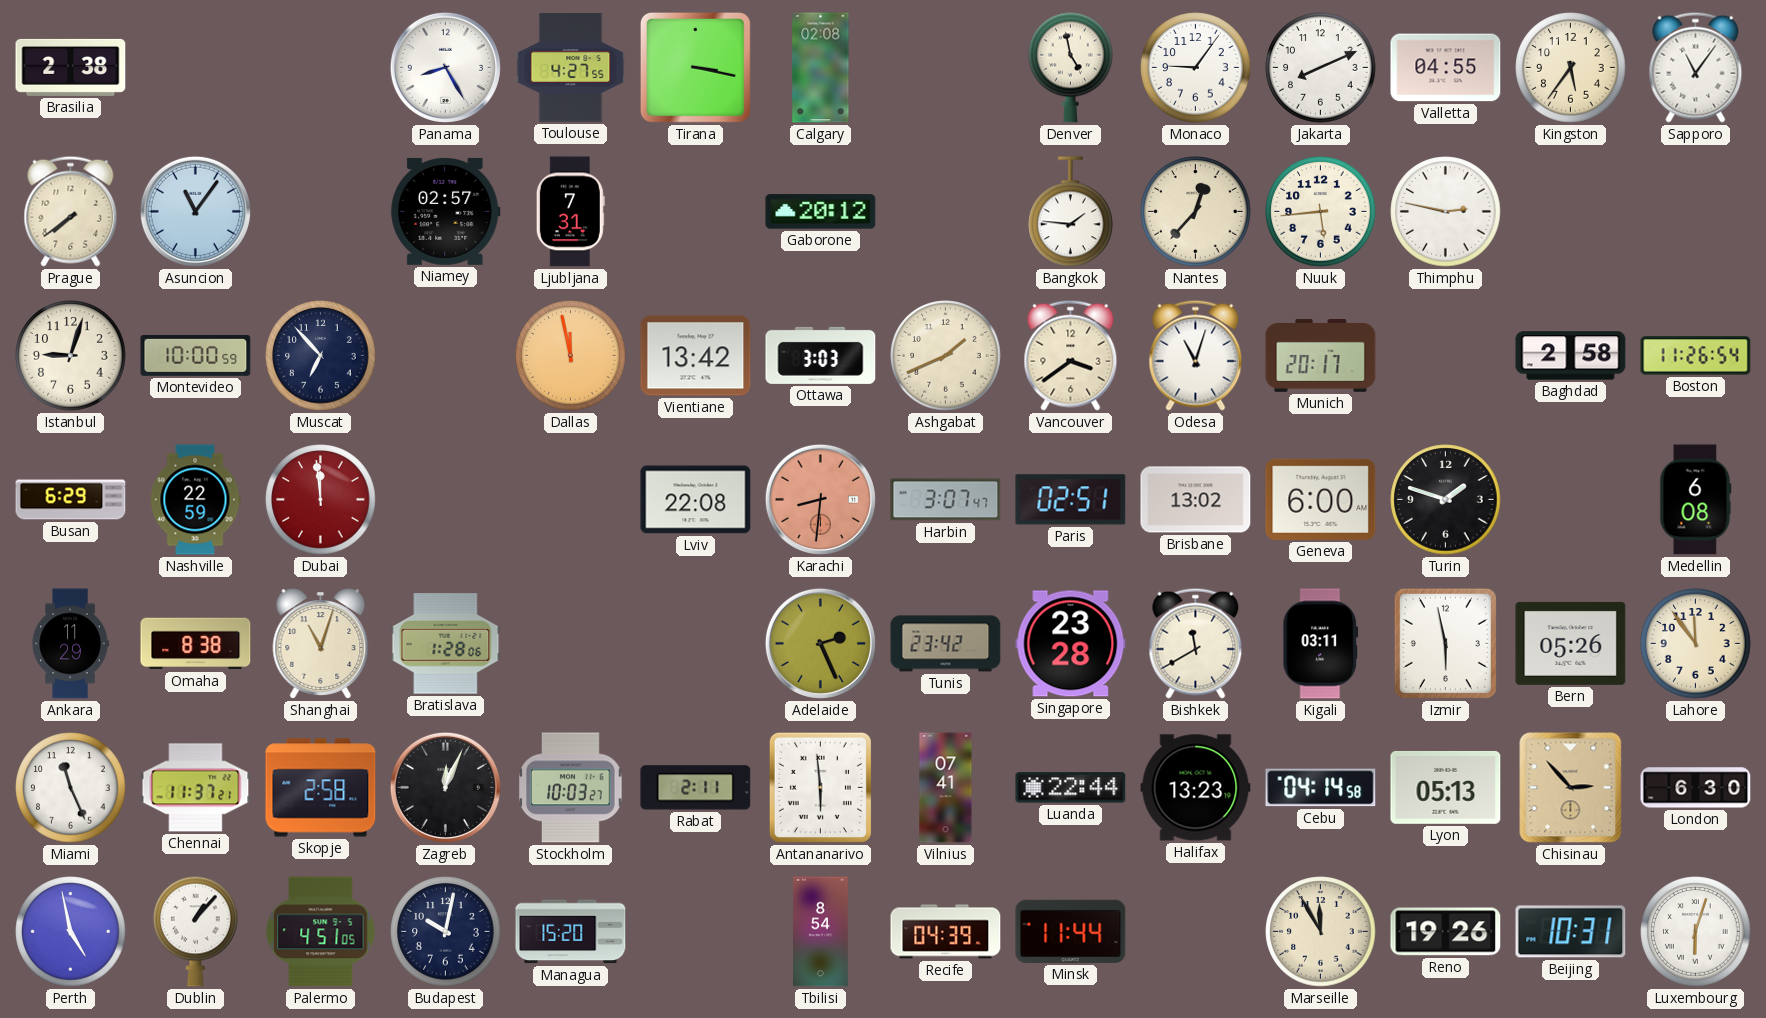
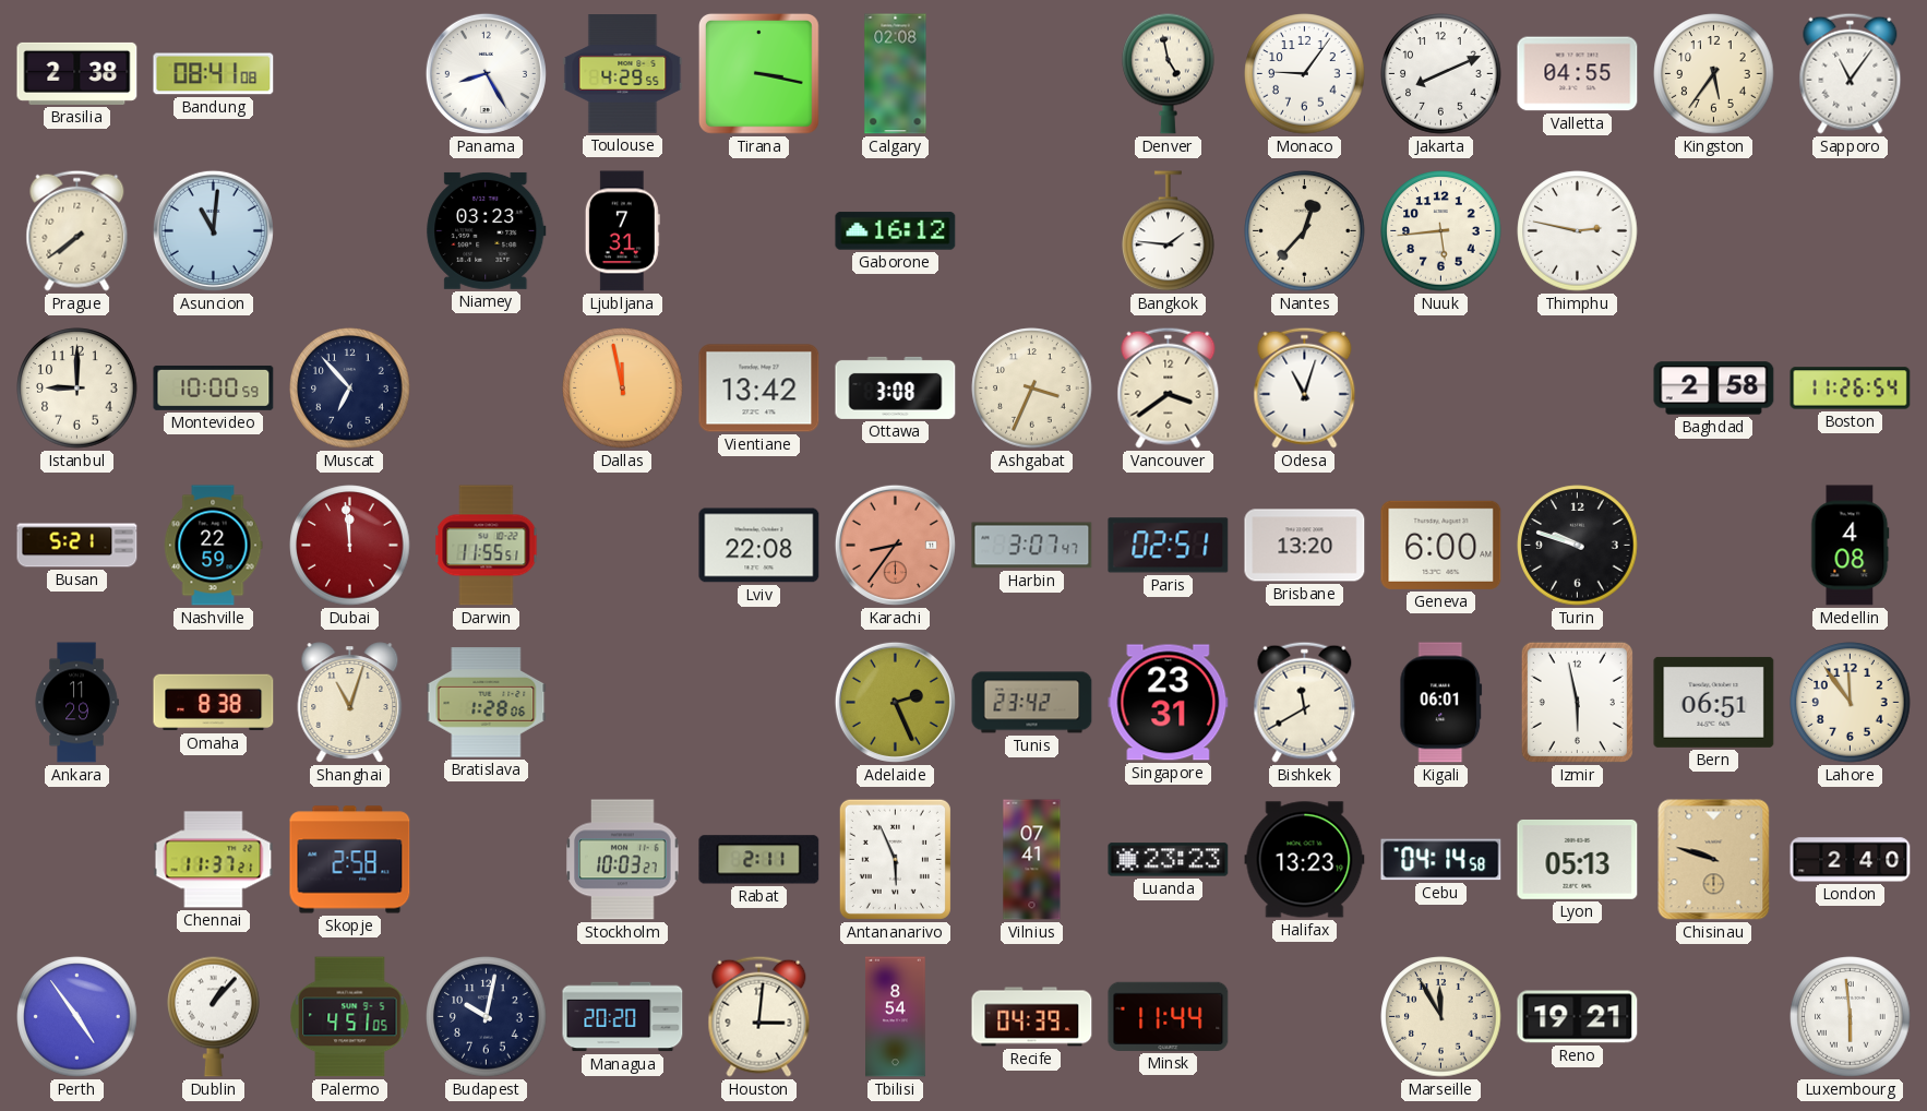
Bandung: none -> 08:41 (214, 74)
Toulouse: 4:27 -> 4:29 (623, 74)
Asuncion: 11:06 -> 11:01 (213, 230)
Niamey: 02:57 -> 03:23 (487, 230)
Gaborone: 20:12 -> 16:12 (896, 231)
Istanbul: 9:03 -> 9:00 (77, 389)
Ottawa: 3:03 -> 3:08 (896, 387)
Ashgabat: 1:41 -> 3:34 (1032, 389)
Munich: 20:17 -> none (1321, 356)
Busan: 6:29 -> 5:21 (77, 546)
Darwin: none -> 11:55 (487, 546)
Karachi: 8:31 -> 8:36 (895, 545)
Brisbane: 13:02 -> 13:20 (1305, 546)
Turin: 1:48 -> 9:48 (1578, 546)
Medellin: 6:08 -> 4:08 (1851, 546)
Singapore: 23:28 -> 23:31 (1169, 703)
Kigali: 03:11 -> 06:01 (1441, 703)
Bern: 05:26 -> 06:51 (1714, 702)
Miami: 11:26 -> none (71, 788)
Zagreb: 12:04 -> none (445, 787)
Antananarivo: 5:59 -> 5:56 (895, 859)
Luanda: 22:44 -> 23:23 (1169, 860)
Chisinau: 2:53 -> 9:48 (1714, 860)
London: 6:30 -> 2:40 (1851, 860)
Perth: 4:58 -> 4:54 (77, 1017)
Managua: 15:20 -> 20:20 (623, 1017)
Houston: none -> 3:01 (759, 1016)
Reno: 19:26 -> 19:21 (1578, 1017)
Beijing: 10:31 -> none (1571, 932)
Luxembourg: 6:03 -> 5:59 (1851, 1017)
